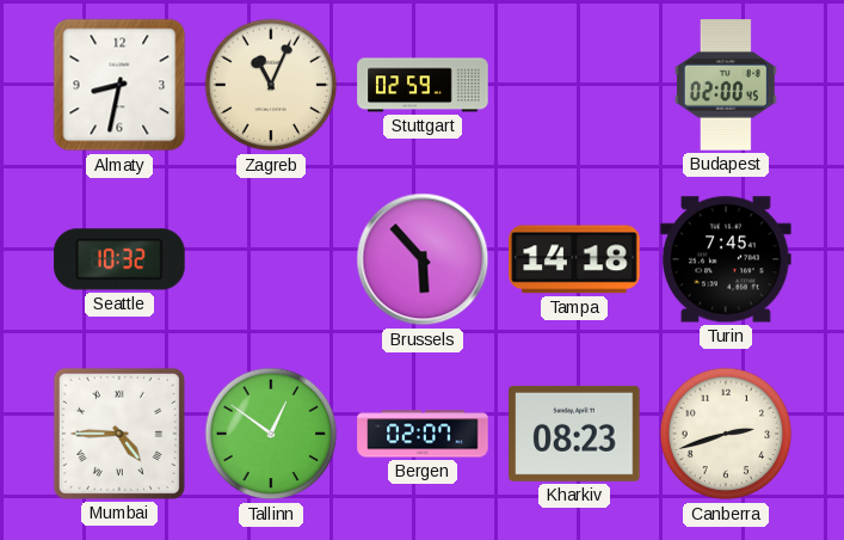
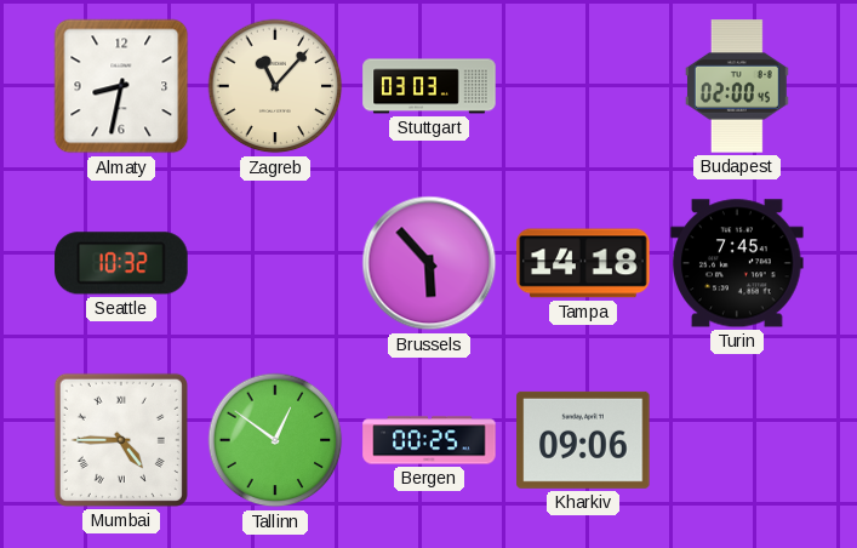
Zagreb: 11:04 -> 11:07 (275, 86)
Stuttgart: 02:59 -> 03:03 (429, 86)
Bergen: 02:07 -> 00:25 (429, 440)
Kharkiv: 08:23 -> 09:06 (583, 440)
Canberra: 2:42 -> none (726, 434)
